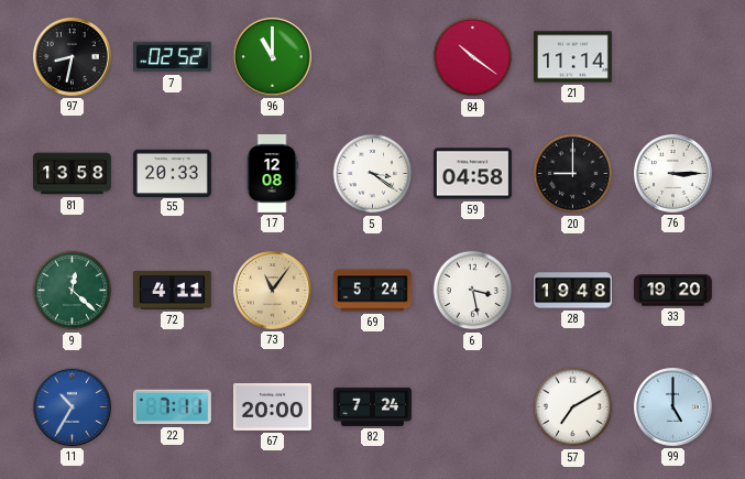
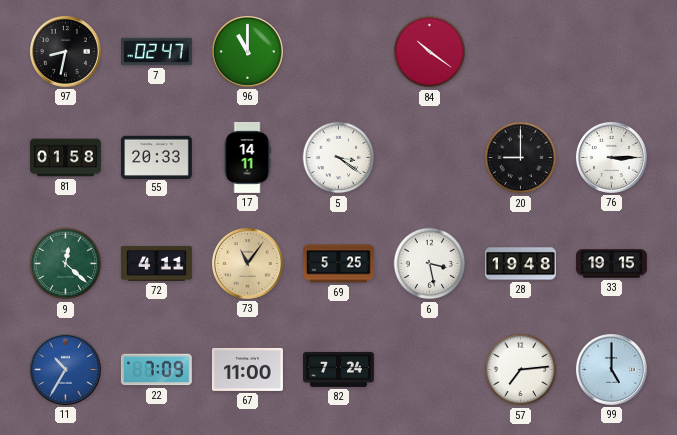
7: 02:52 -> 02:47 (156, 52)
21: 11:14 -> none (572, 57)
81: 13:58 -> 01:58 (65, 158)
17: 12:08 -> 14:11 (247, 158)
59: 04:58 -> none (472, 174)
69: 5:24 -> 5:25 (338, 264)
33: 19:20 -> 19:15 (611, 264)
22: 7:11 -> 7:09 (156, 370)
67: 20:00 -> 11:00 (247, 369)
57: 7:10 -> 7:14 (521, 370)
